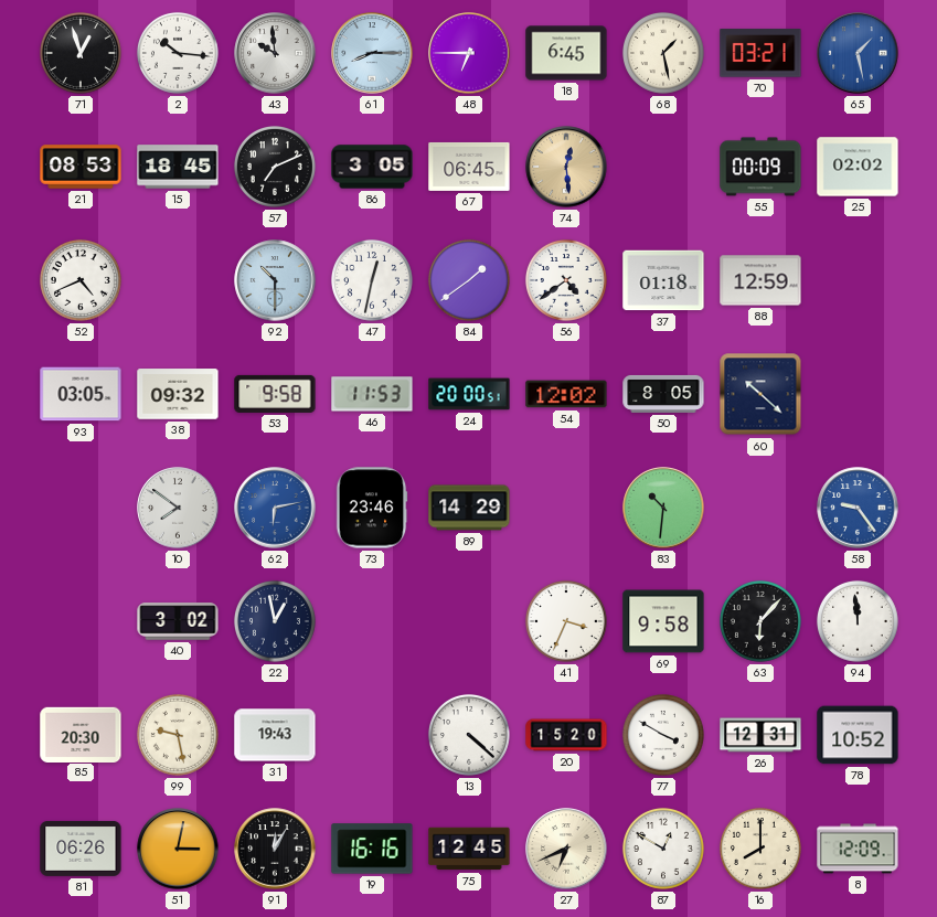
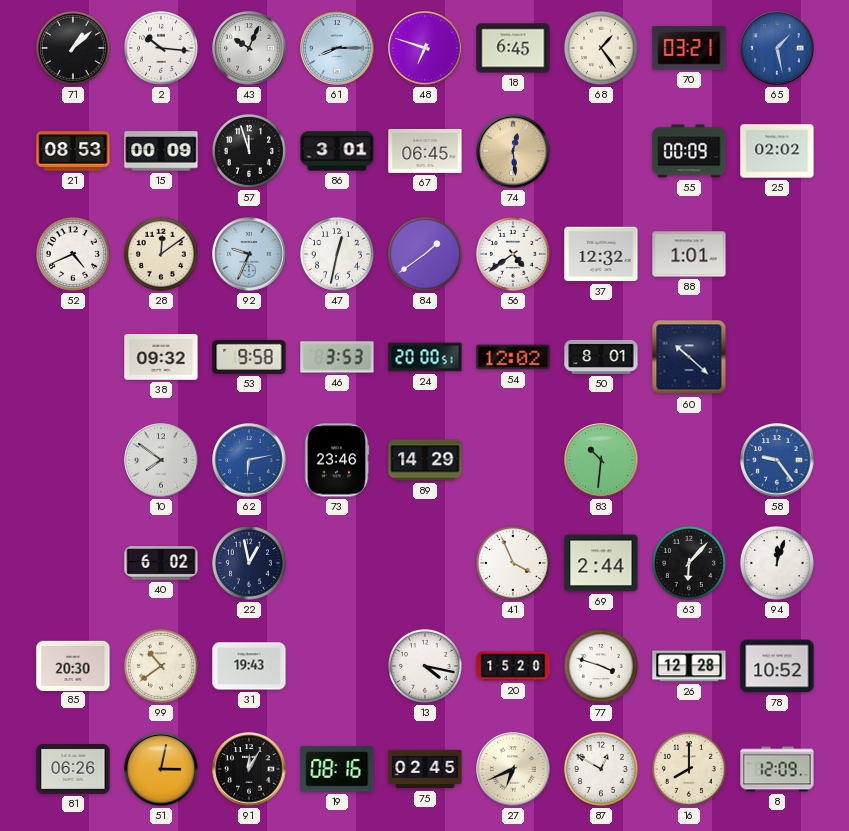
71: 12:57 -> 1:08 (73, 48)
43: 9:59 -> 10:04 (249, 48)
48: 6:45 -> 6:48 (425, 48)
68: 1:28 -> 1:24 (601, 48)
15: 18:45 -> 00:09 (161, 151)
57: 7:11 -> 11:57 (249, 151)
86: 3:05 -> 3:01 (337, 151)
28: none -> 12:09 (161, 254)
92: 10:30 -> 9:34 (249, 254)
37: 01:18 -> 12:32 (601, 254)
88: 12:59 -> 1:01 (689, 254)
93: 03:05 -> none (81, 394)
46: 11:53 -> 3:53 (337, 357)
50: 8:05 -> 8:01 (601, 357)
40: 3:02 -> 6:02 (161, 563)
41: 3:34 -> 3:56 (513, 563)
69: 9:58 -> 2:44 (601, 563)
94: 11:59 -> 12:03 (777, 563)
99: 9:28 -> 10:39 (161, 666)
13: 4:22 -> 4:17 (425, 666)
77: 3:50 -> 3:48 (601, 666)
26: 12:31 -> 12:28 (689, 666)
19: 16:16 -> 08:16 (337, 769)
75: 12:45 -> 02:45 (425, 769)
